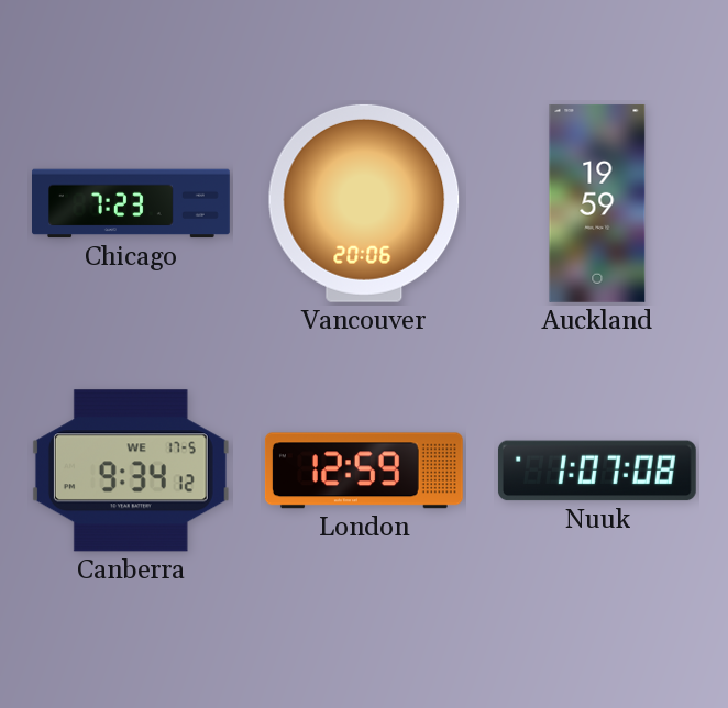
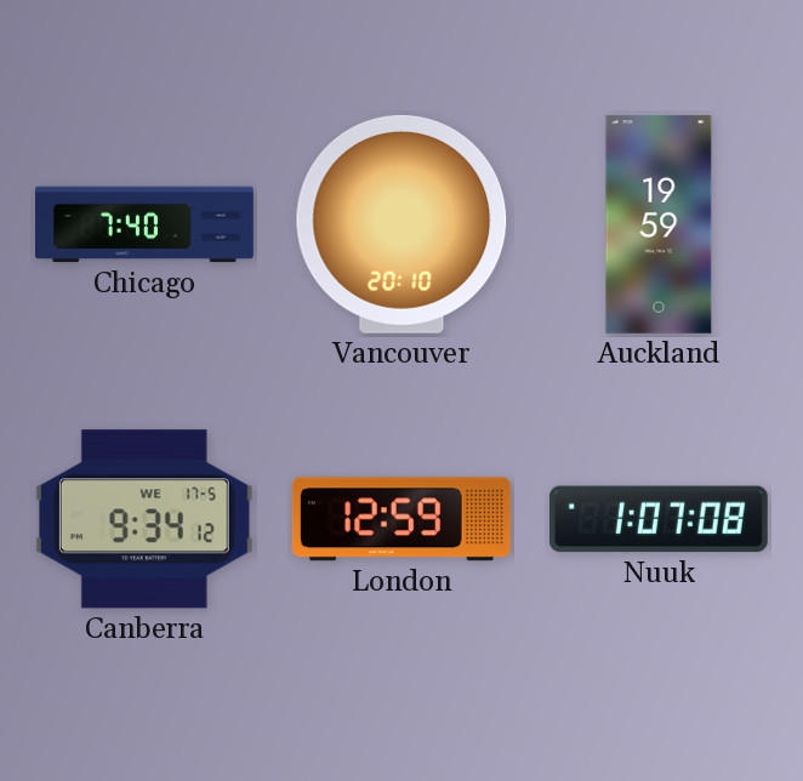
Chicago: 7:23 -> 7:40 (144, 224)
Vancouver: 20:06 -> 20:10 (401, 224)
